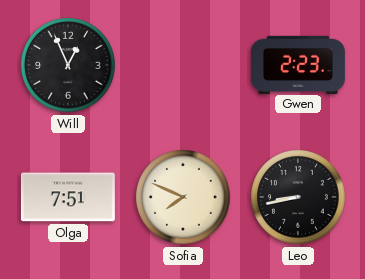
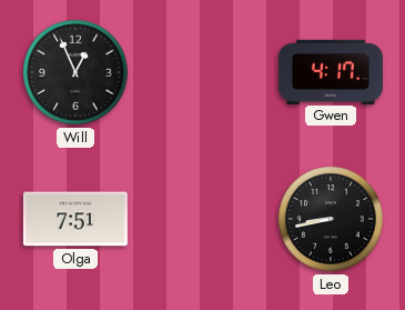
Gwen: 2:23 -> 4:17 (331, 71)
Sofia: 7:49 -> none (183, 197)
